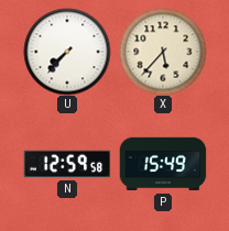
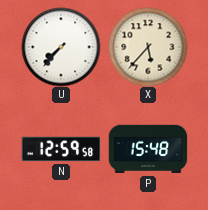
P: 15:49 -> 15:48 (148, 149)
